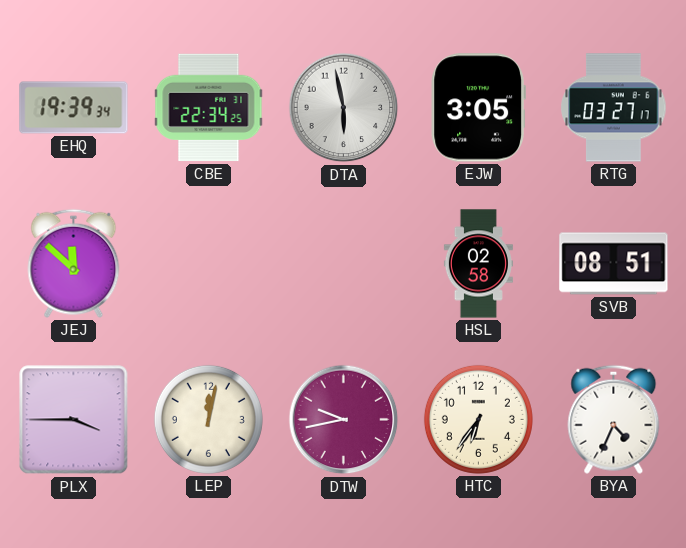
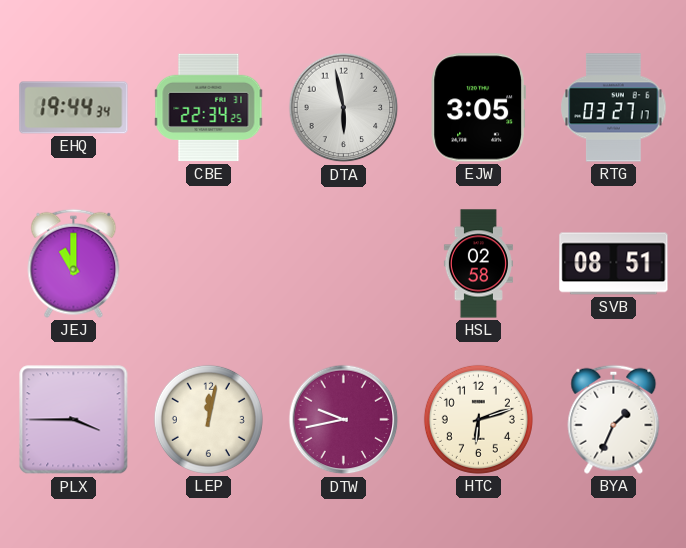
EHQ: 19:39 -> 19:44 (74, 108)
JEJ: 11:52 -> 11:00 (74, 263)
HTC: 6:36 -> 6:12 (478, 419)
BYA: 4:34 -> 1:34 (614, 419)
